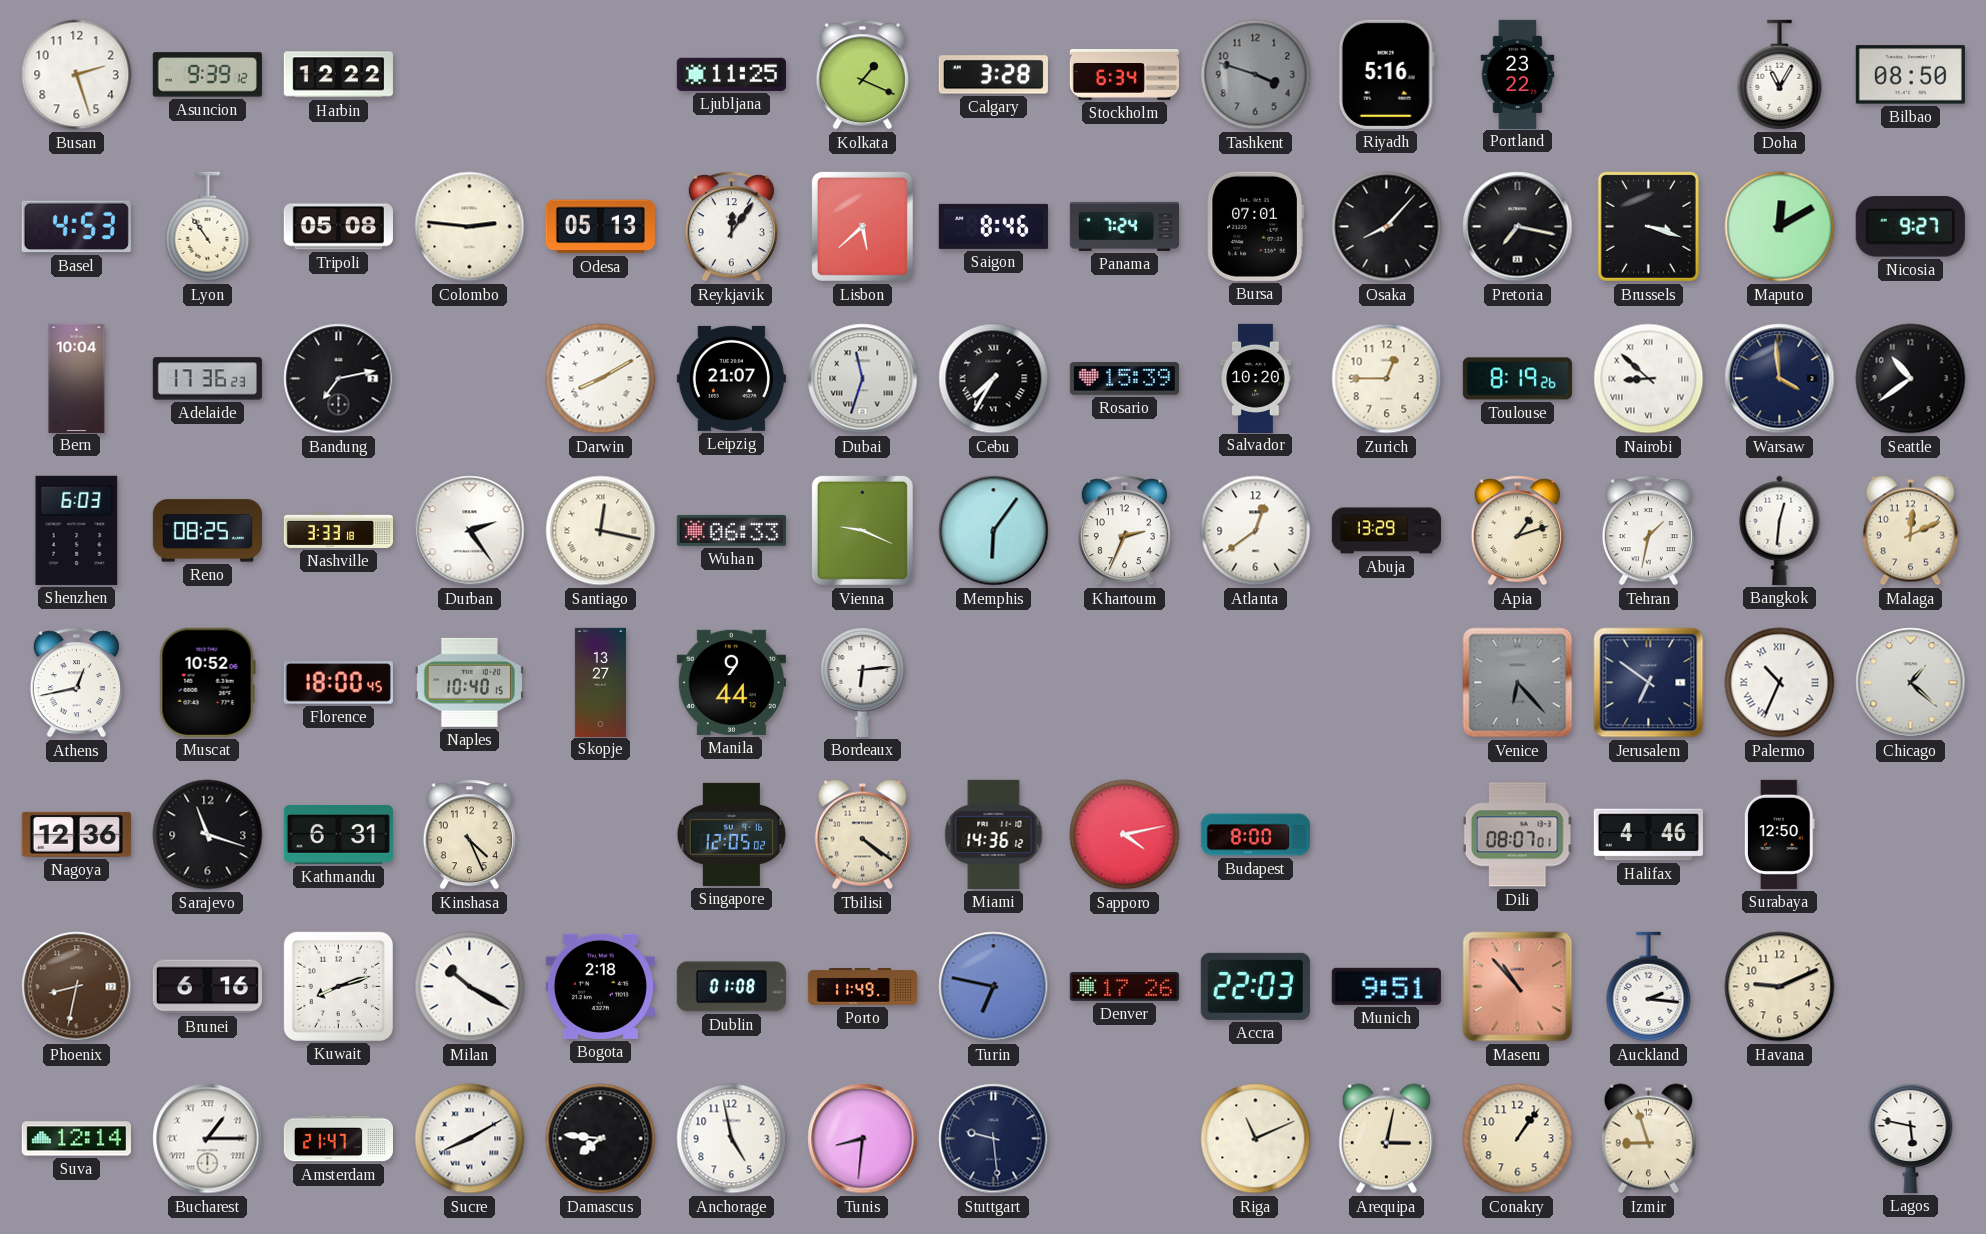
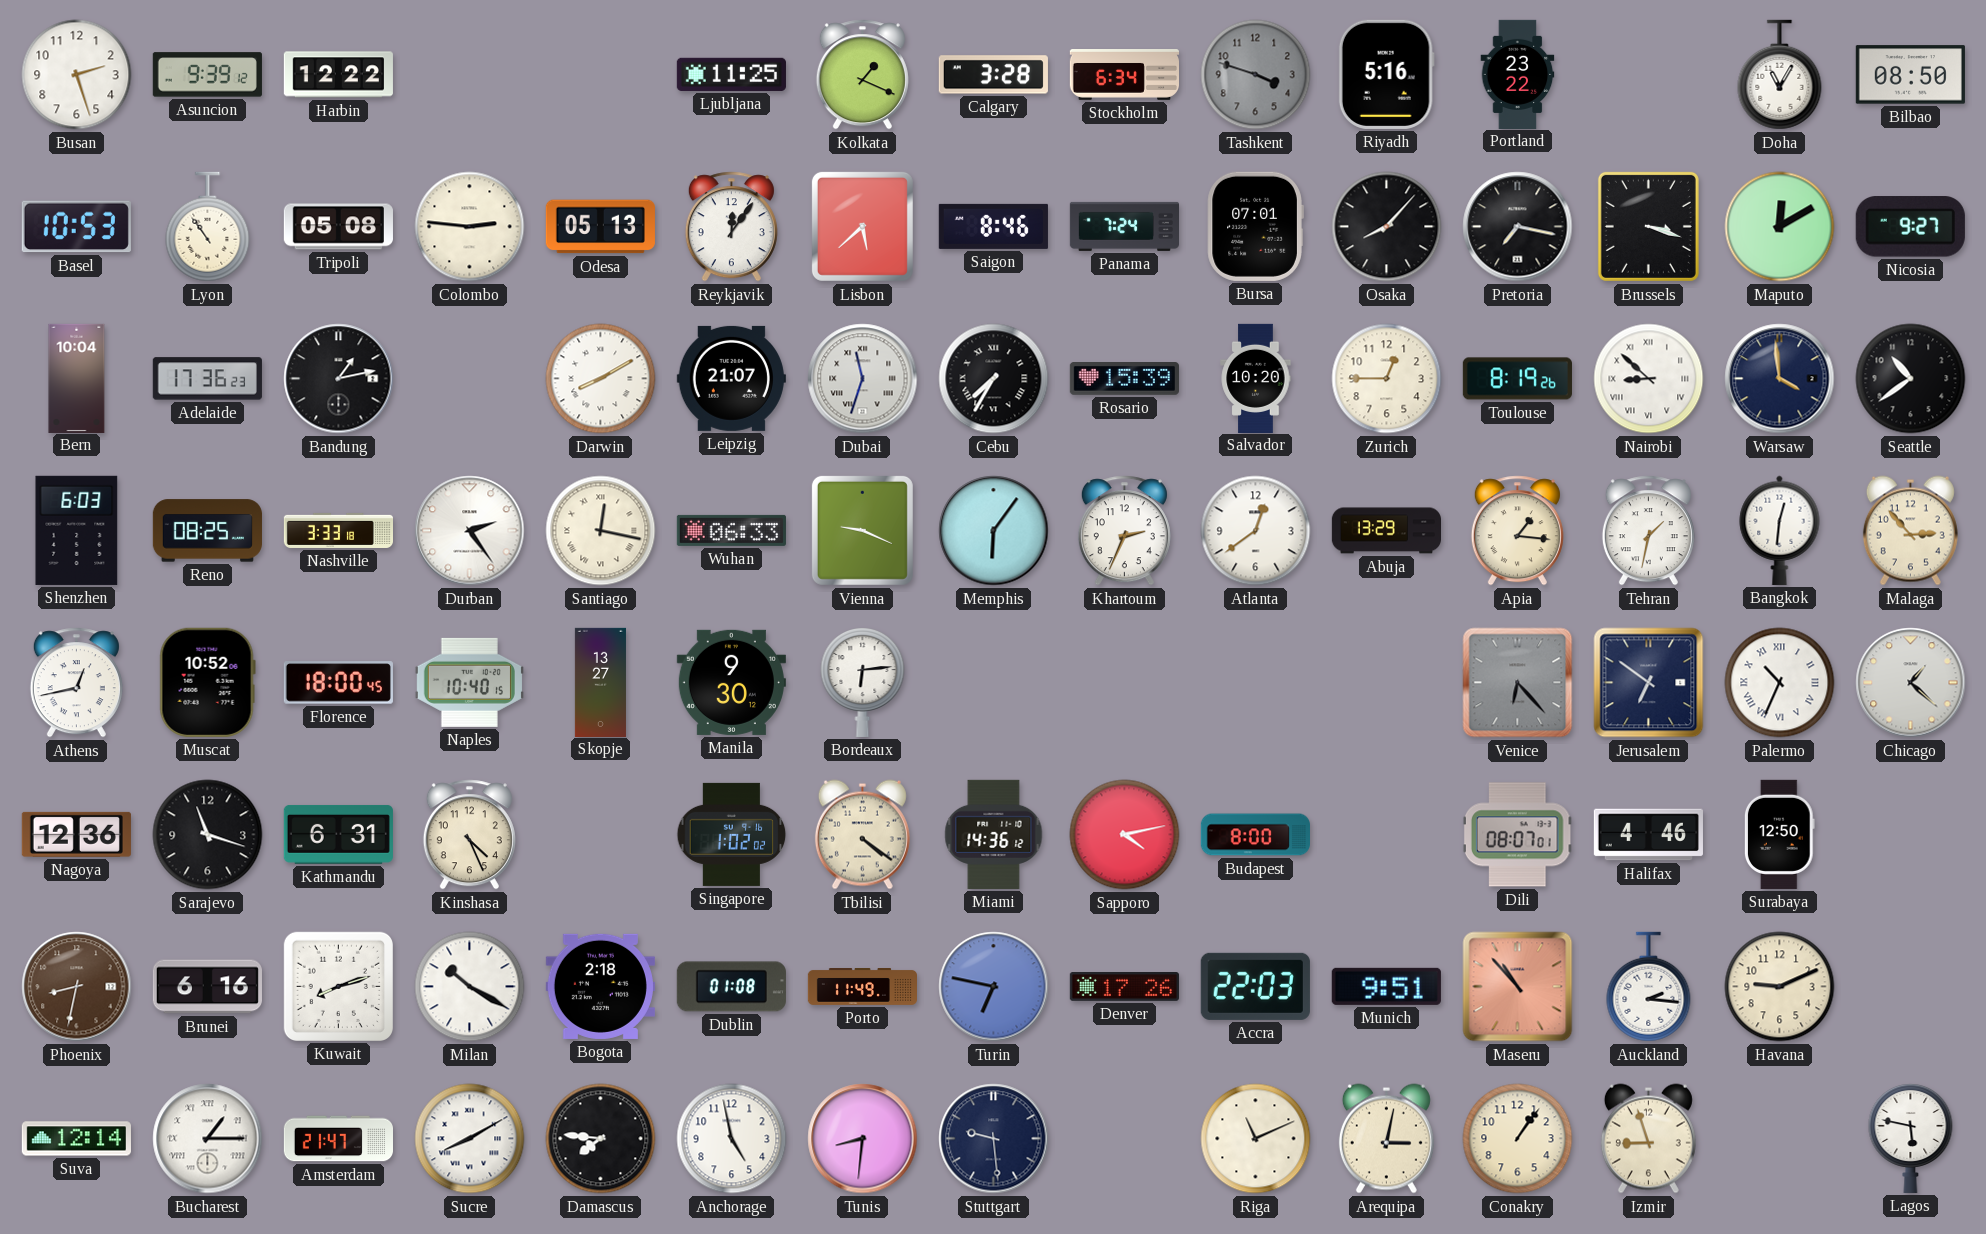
Basel: 4:53 -> 10:53 (76, 227)
Bandung: 7:13 -> 1:13 (339, 379)
Apia: 1:12 -> 1:16 (1517, 531)
Malaga: 12:11 -> 2:53 (1910, 531)
Manila: 9:44 -> 9:30 (731, 682)
Singapore: 12:05 -> 1:02 (732, 834)
